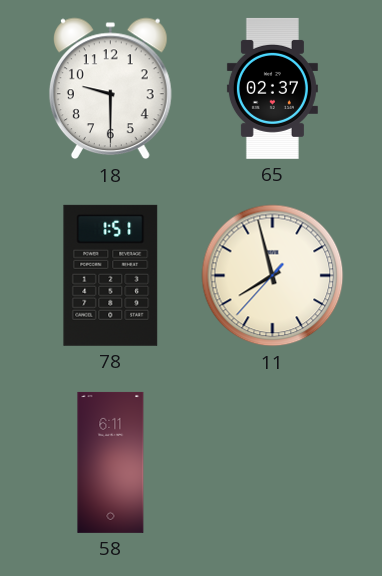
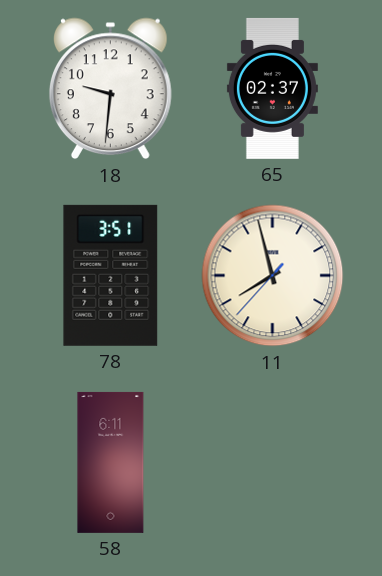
18: 9:30 -> 9:31 (111, 89)
78: 1:51 -> 3:51 (111, 275)
